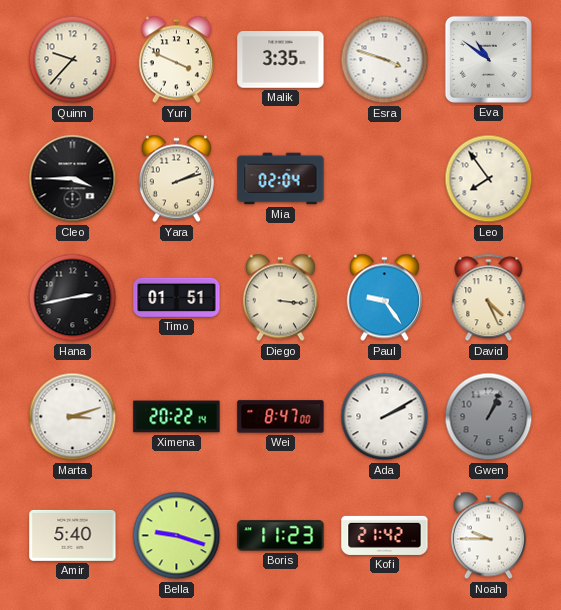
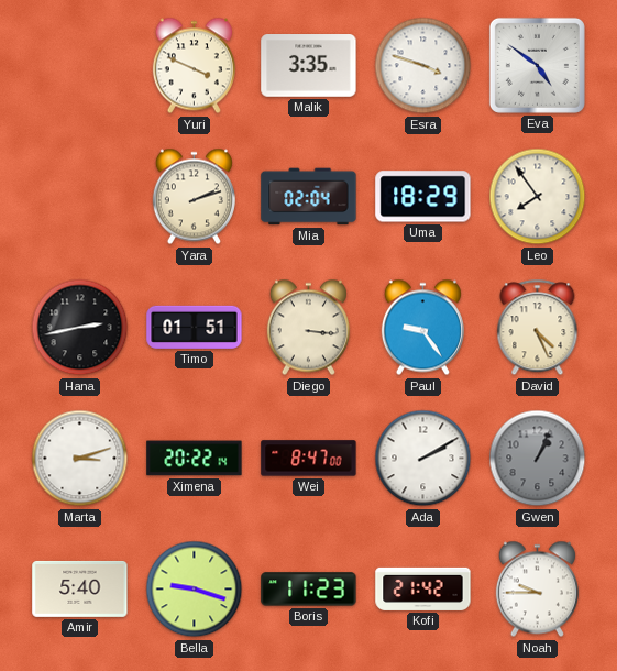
Quinn: 9:37 -> none (73, 60)
Eva: 10:51 -> 4:51 (537, 65)
Cleo: 3:45 -> none (73, 179)
Uma: none -> 18:29 (423, 197)
